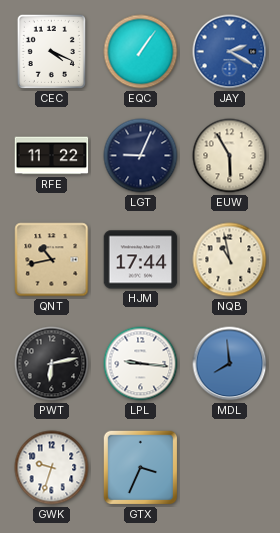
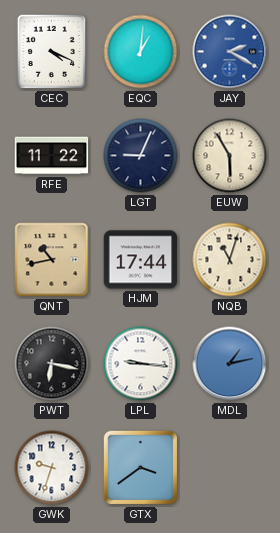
EQC: 1:06 -> 1:01 (141, 52)
NQB: 10:58 -> 11:03 (230, 260)
PWT: 6:13 -> 6:17 (52, 364)
MDL: 7:59 -> 1:13 (230, 364)
GTX: 3:34 -> 3:39 (141, 468)
